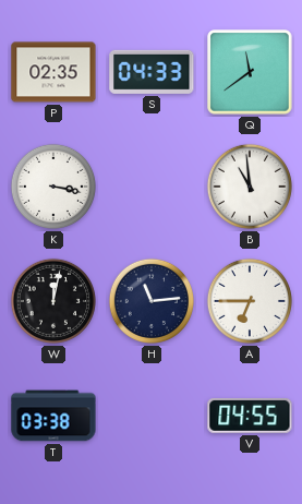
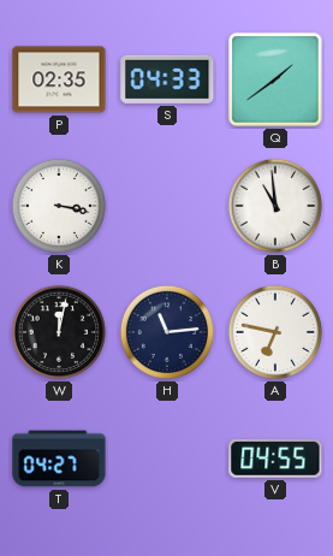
Q: 11:39 -> 1:39 (275, 79)
A: 6:45 -> 6:47 (275, 332)
T: 03:38 -> 04:27 (59, 459)
